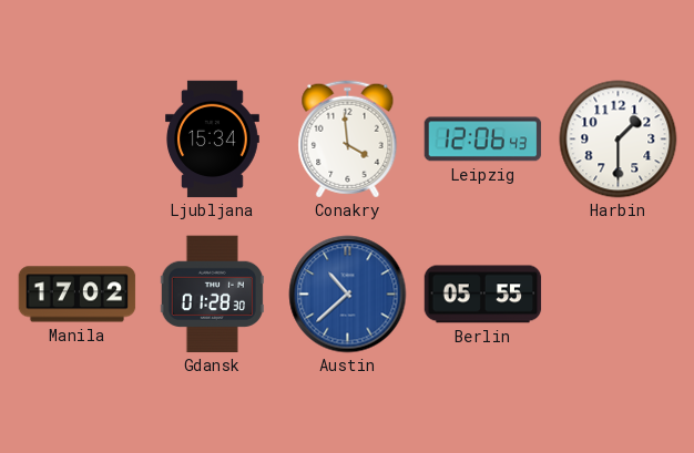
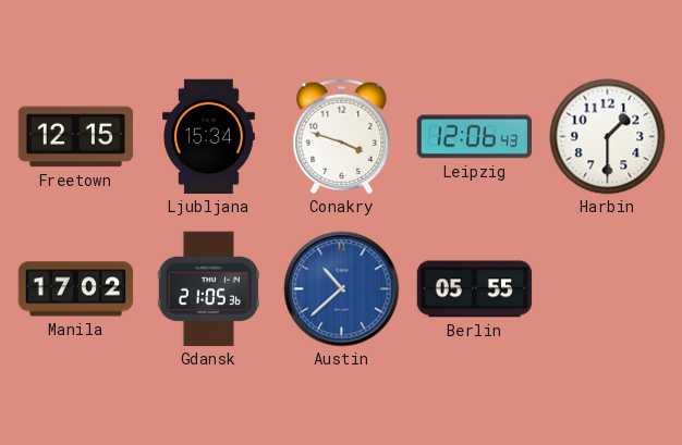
Freetown: none -> 12:15 (76, 137)
Conakry: 3:59 -> 3:48 (342, 137)
Gdansk: 01:28 -> 21:05 (208, 289)
